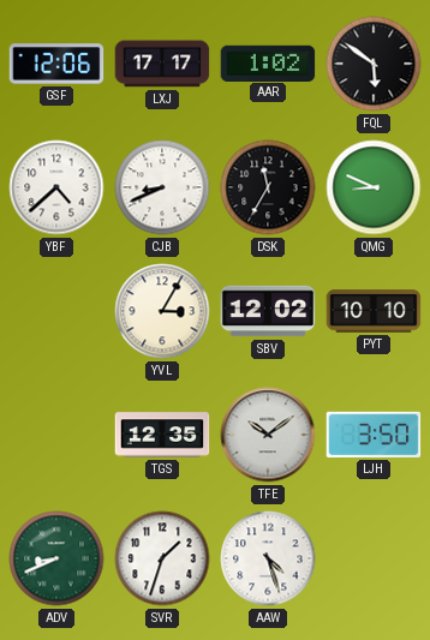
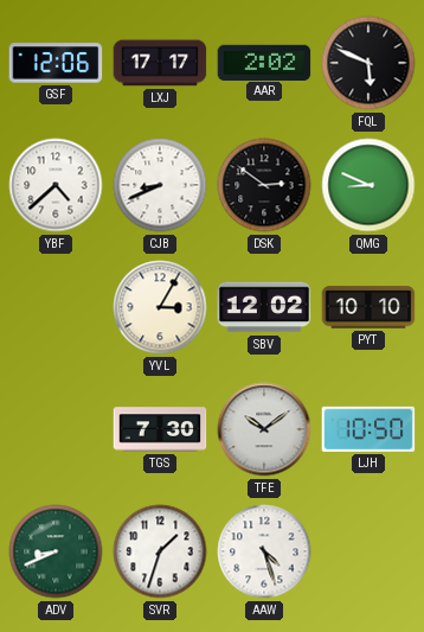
AAR: 1:02 -> 2:02 (264, 62)
FQL: 5:51 -> 5:49 (368, 63)
DSK: 11:35 -> 2:51 (264, 185)
TGS: 12:35 -> 7:30 (160, 429)
LJH: 3:50 -> 10:50 (368, 429)
